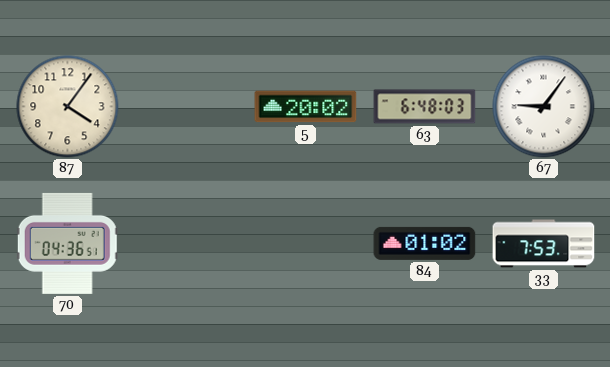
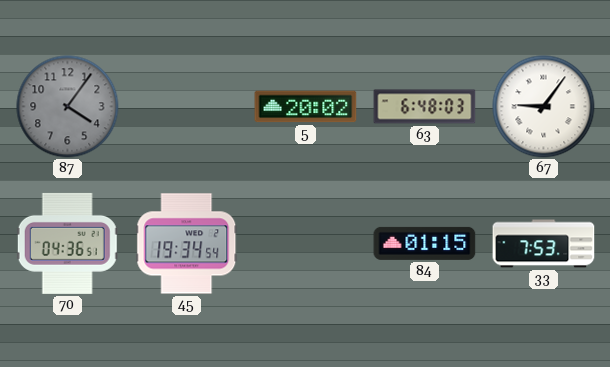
87 dial: cream -> grey (68, 107)
45: none -> 19:34 (187, 244)
84: 01:02 -> 01:15 (425, 243)
